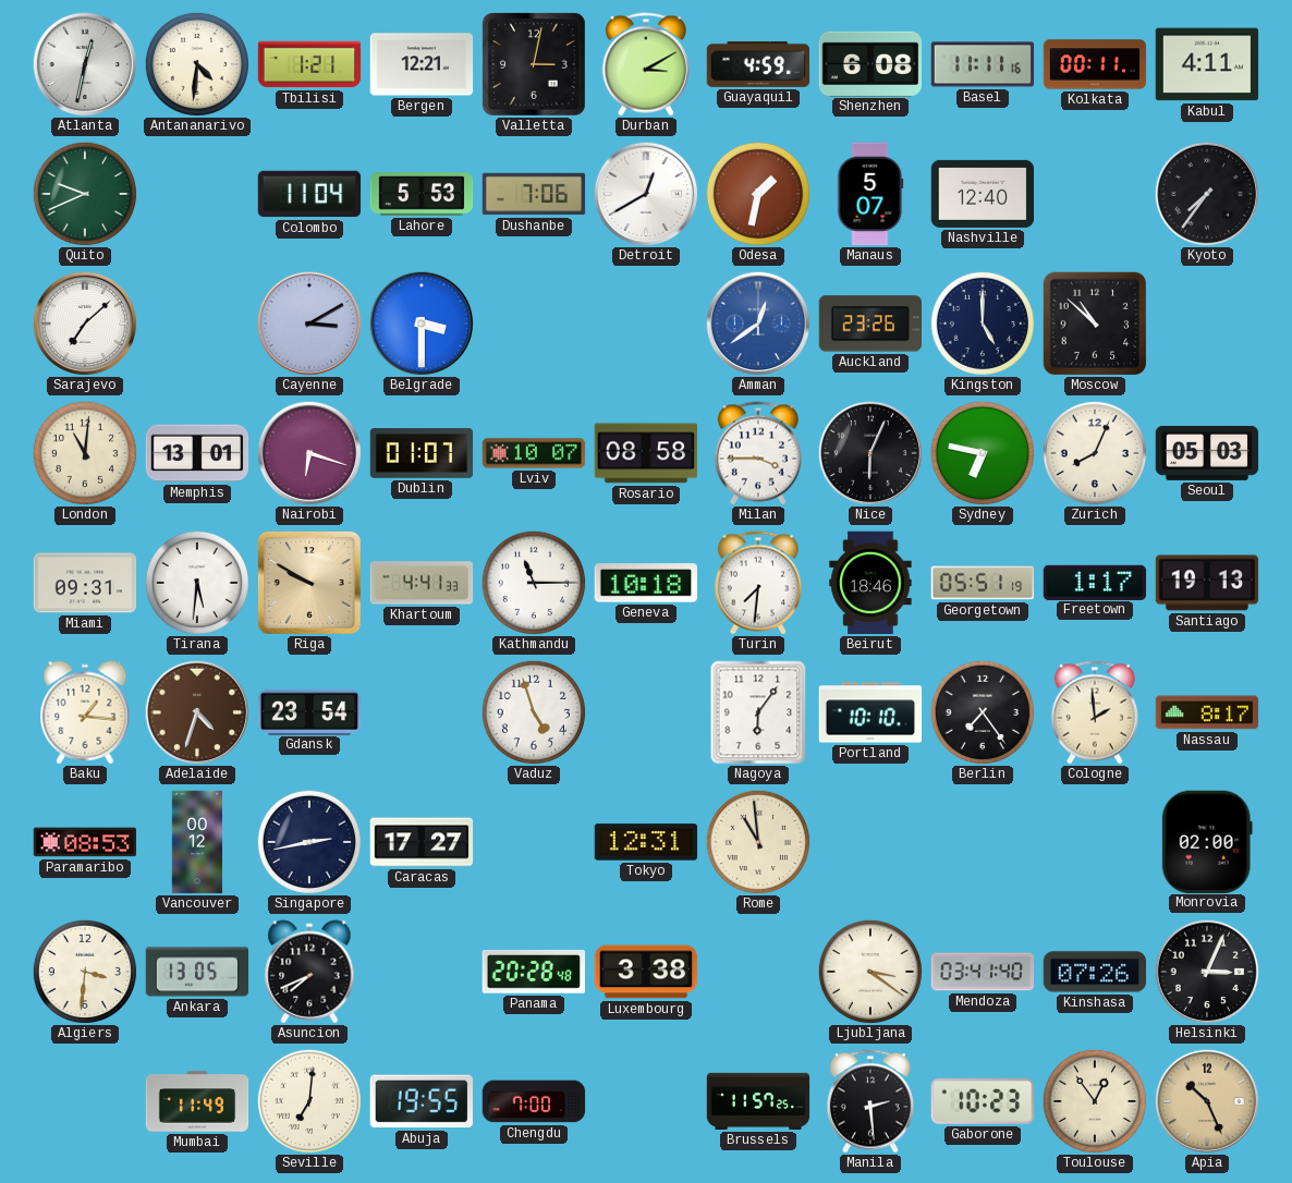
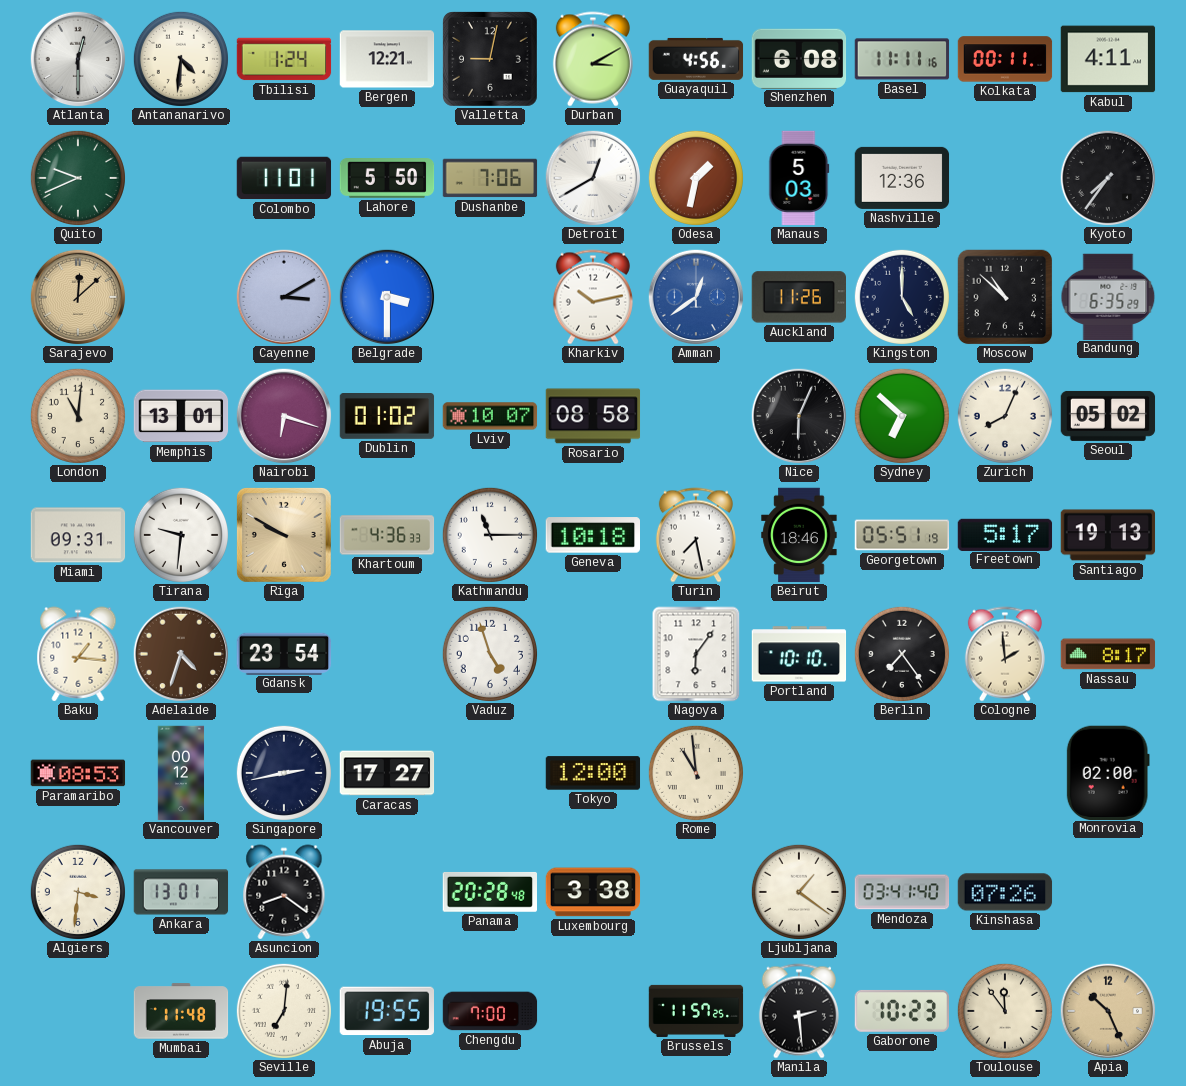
Atlanta: 12:32 -> 12:30 (78, 59)
Tbilisi: 1:21 -> 1:24 (284, 59)
Valletta: 3:02 -> 9:02 (491, 60)
Guayaquil: 4:59 -> 4:56 (696, 59)
Colombo: 11:04 -> 11:01 (284, 178)
Lahore: 5:53 -> 5:50 (387, 178)
Manaus: 5:07 -> 5:03 (799, 178)
Nashville: 12:40 -> 12:36 (902, 178)
Sarajevo: 7:08 -> 12:08 (78, 297)
Sarajevo dial: white -> champagne (78, 297)
Kharkiv: none -> 10:13 (593, 297)
Auckland: 23:26 -> 11:26 (798, 297)
Bandung: none -> 6:35 (1108, 296)
Dublin: 01:07 -> 01:02 (387, 417)
Milan: 3:45 -> none (758, 453)
Sydney: 6:47 -> 6:52 (902, 416)
Seoul: 05:03 -> 05:02 (1108, 416)
Tirana: 5:31 -> 9:31 (181, 535)
Khartoum: 4:41 -> 4:36 (387, 535)
Turin: 7:31 -> 7:28 (696, 535)
Freetown: 1:17 -> 5:17 (1005, 534)
Tokyo: 12:31 -> 12:00 (593, 773)
Ankara: 13:05 -> 13:01 (181, 892)
Asuncion: 7:41 -> 8:21 (284, 892)
Ljubljana: 3:21 -> 1:21 (799, 892)
Helsinki: 3:04 -> none (1207, 972)
Mumbai: 11:49 -> 11:48 (181, 1011)
Toulouse: 12:54 -> 11:54 (1005, 1011)
